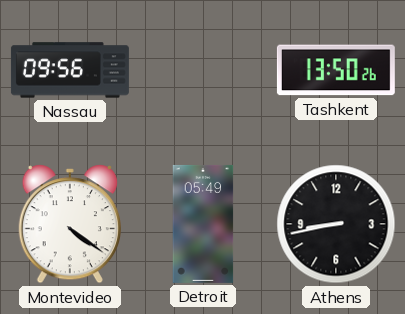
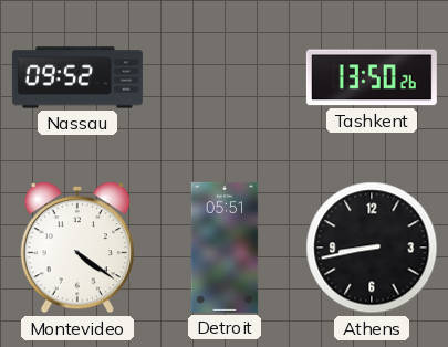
Nassau: 09:56 -> 09:52 (77, 77)
Detroit: 05:49 -> 05:51 (225, 248)
